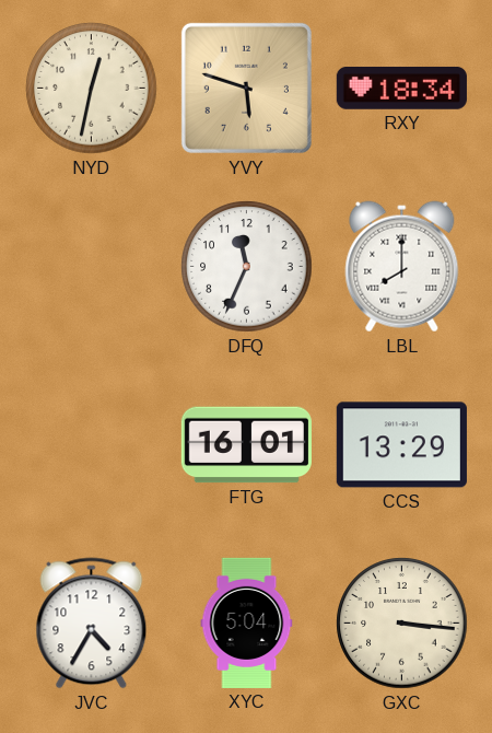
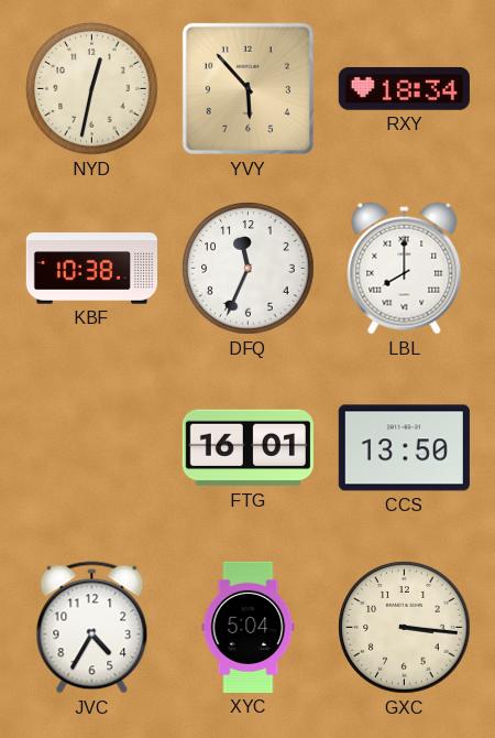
YVY: 5:48 -> 5:53 (248, 88)
KBF: none -> 10:38 (91, 269)
CCS: 13:29 -> 13:50 (404, 448)
